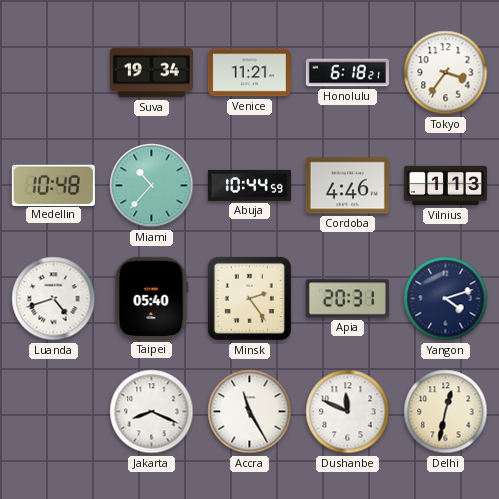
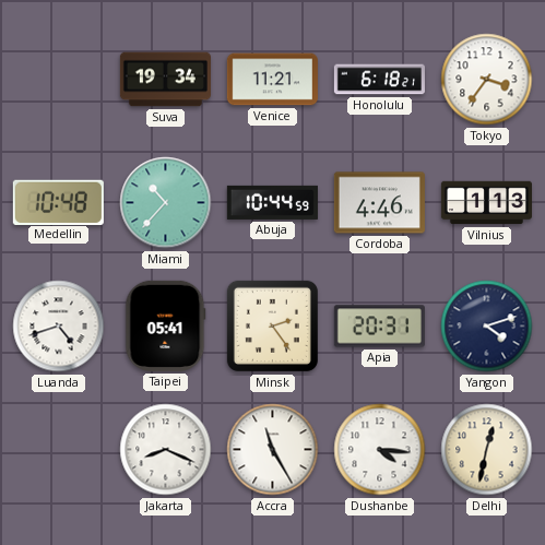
Taipei: 05:40 -> 05:41 (166, 325)
Dushanbe: 11:49 -> 4:16 (380, 450)
